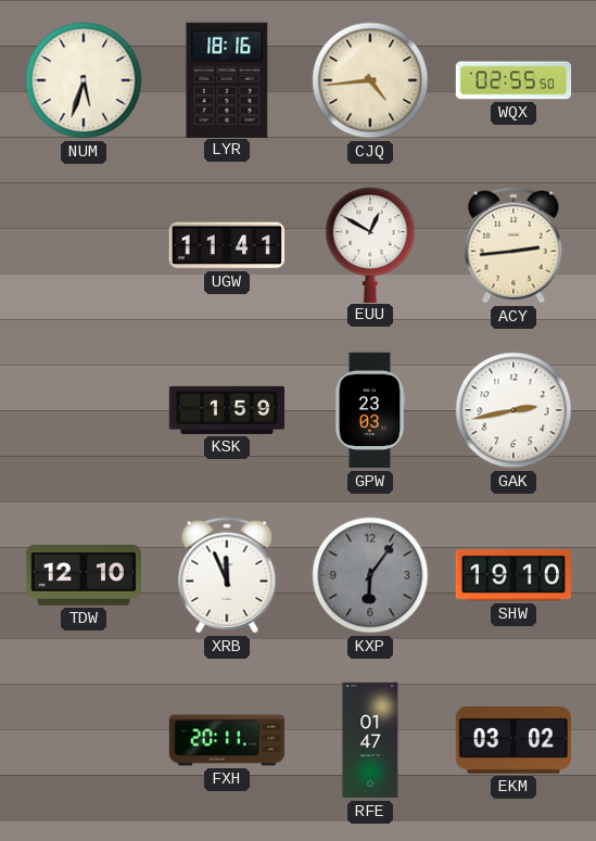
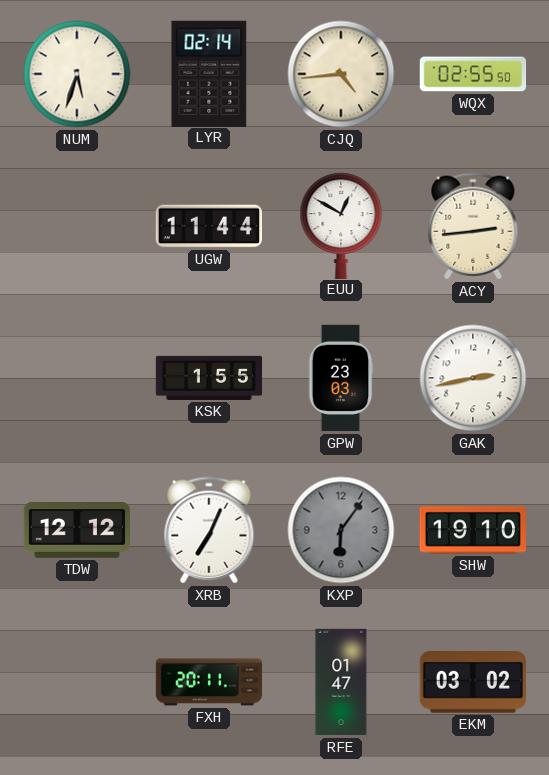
LYR: 18:16 -> 02:14 (209, 73)
UGW: 11:41 -> 11:44 (208, 226)
KSK: 1:59 -> 1:55 (209, 378)
TDW: 12:10 -> 12:12 (77, 531)
XRB: 11:56 -> 7:04 (209, 530)
